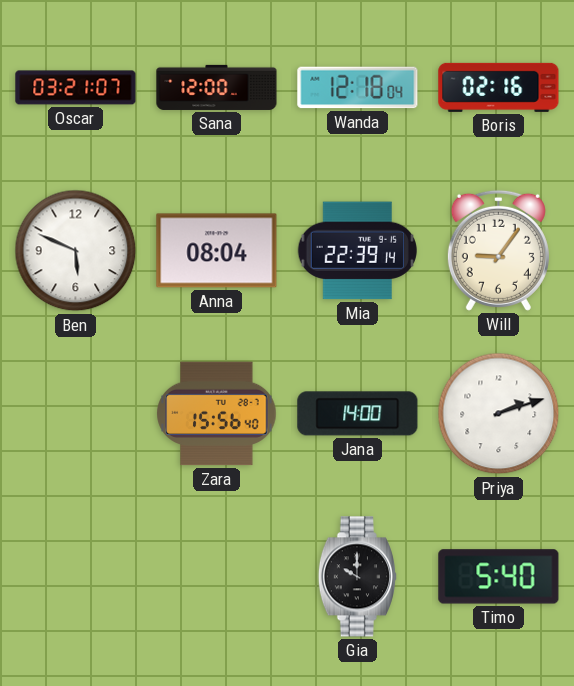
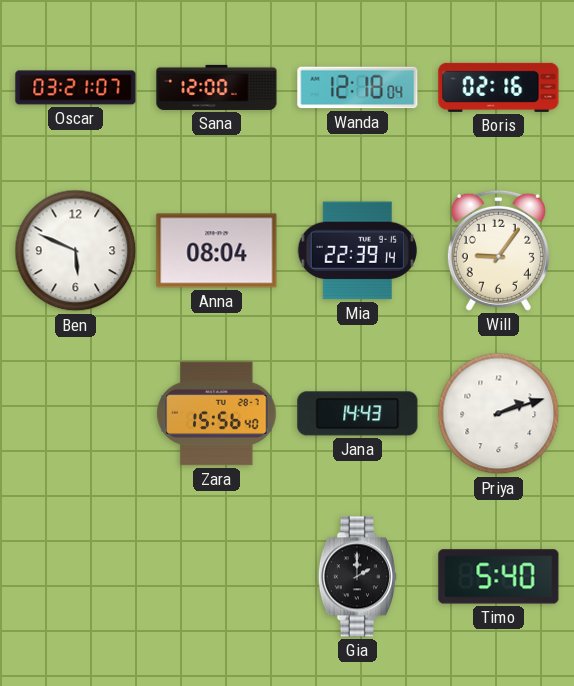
Jana: 14:00 -> 14:43 (358, 414)
Gia: 10:00 -> 2:00 (357, 577)
